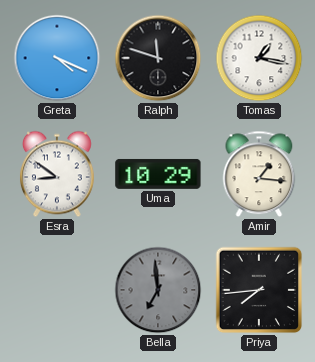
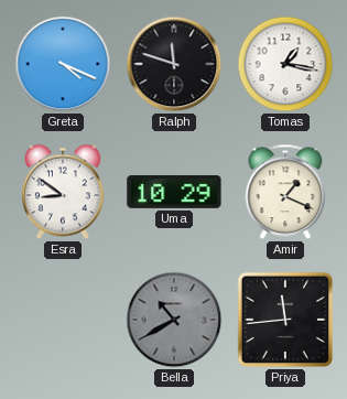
Amir: 1:16 -> 1:19 (285, 192)
Bella: 6:59 -> 10:40 (174, 320)
Priya: 7:44 -> 11:44 (285, 320)
